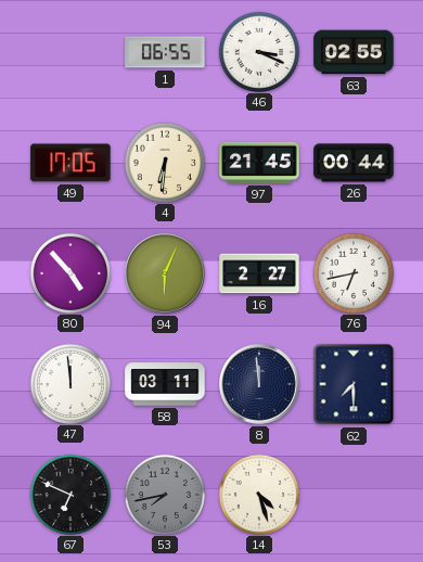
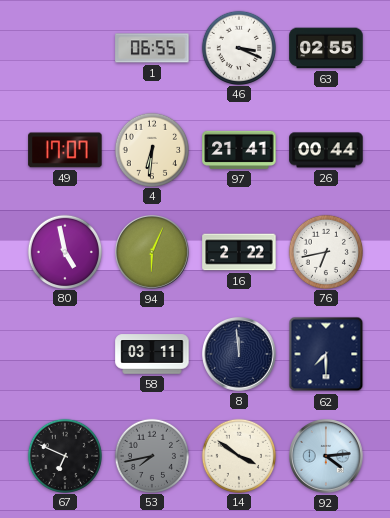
49: 17:05 -> 17:07 (65, 150)
97: 21:45 -> 21:41 (239, 150)
80: 4:53 -> 4:58 (64, 251)
16: 2:27 -> 2:22 (239, 252)
47: 11:59 -> none (69, 383)
14: 4:27 -> 3:51 (238, 455)
92: none -> 4:14 (327, 457)
